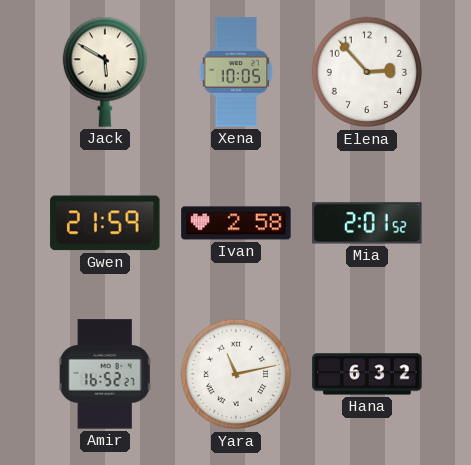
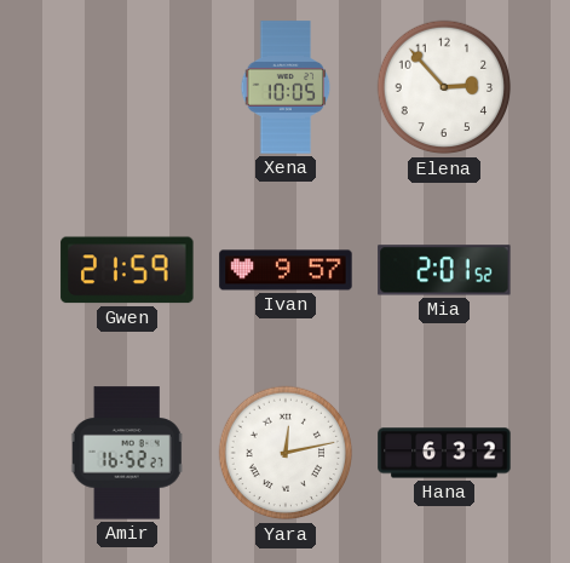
Jack: 5:50 -> none (104, 72)
Ivan: 2:58 -> 9:57 (286, 270)
Yara: 11:13 -> 12:13 (286, 453)
